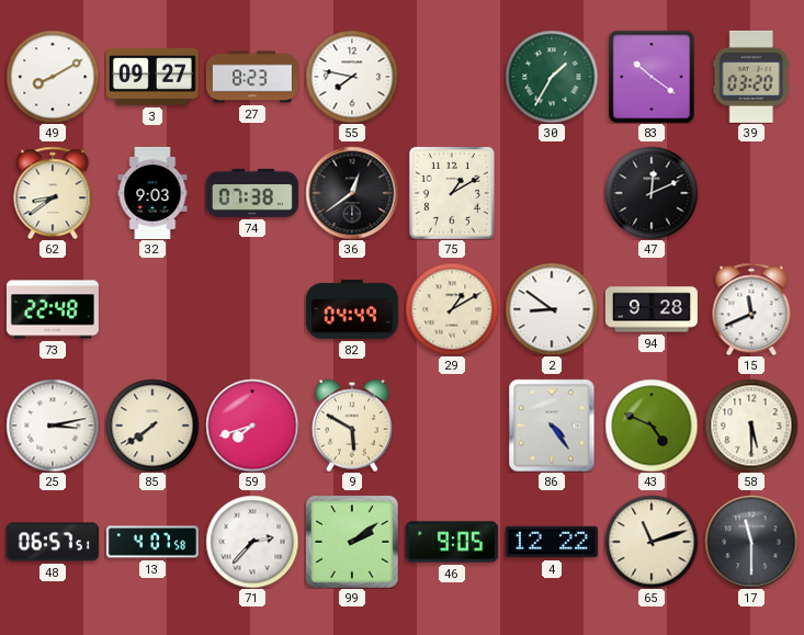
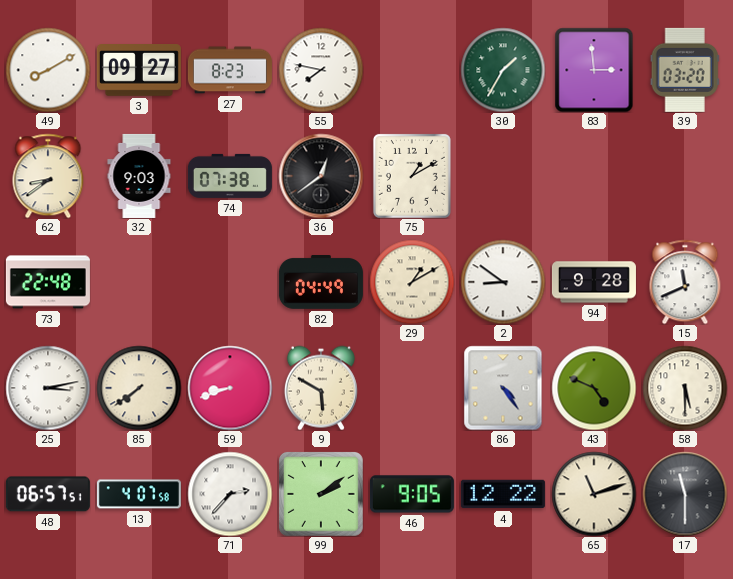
83: 10:21 -> 2:59 (594, 70)
47: 12:11 -> none (652, 193)
59: 7:42 -> 8:42 (230, 388)
